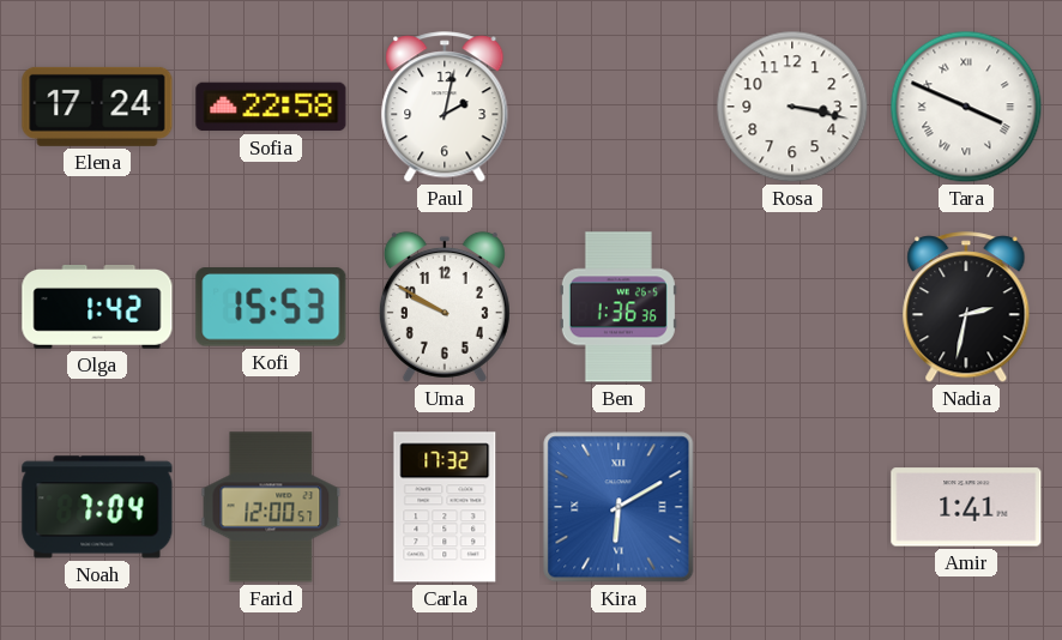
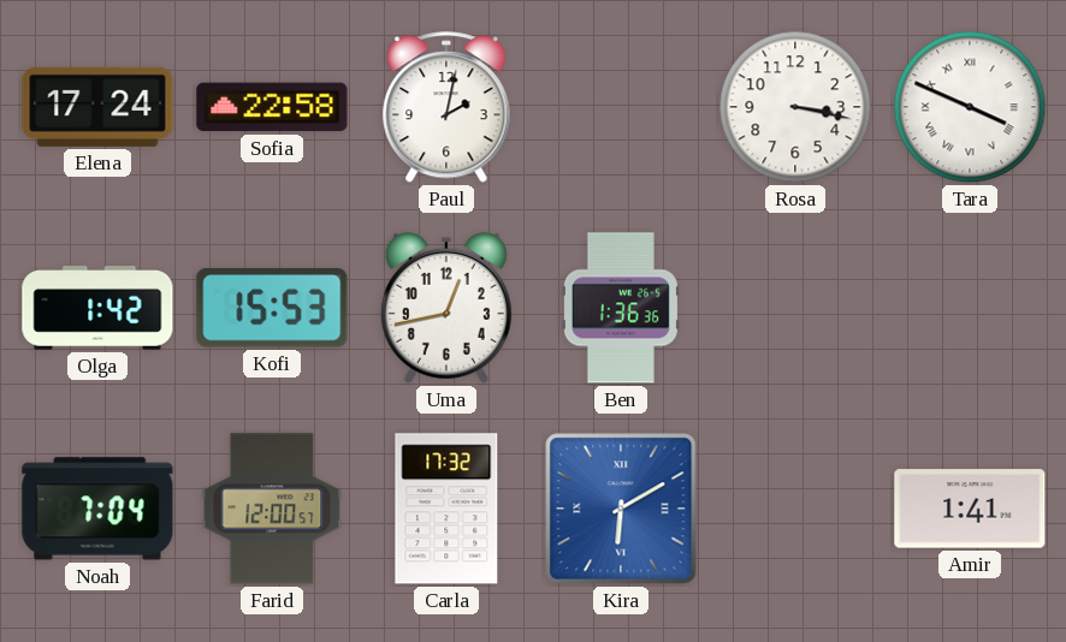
Uma: 9:50 -> 12:43 (446, 308)
Nadia: 2:32 -> none (966, 308)
